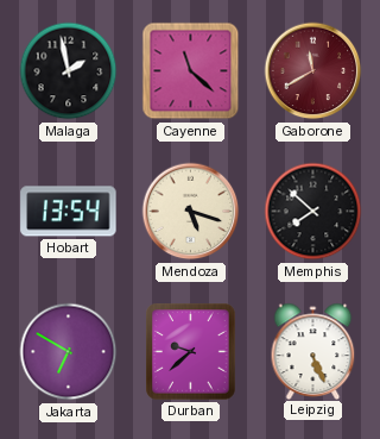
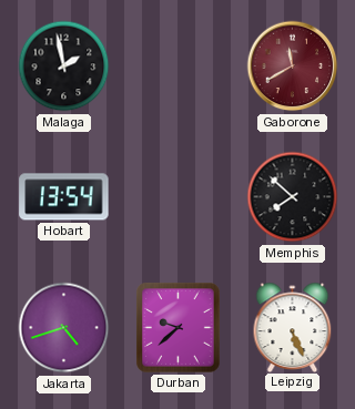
Cayenne: 11:22 -> none (191, 71)
Mendoza: 5:18 -> none (191, 212)
Jakarta: 6:50 -> 4:42 (64, 328)
